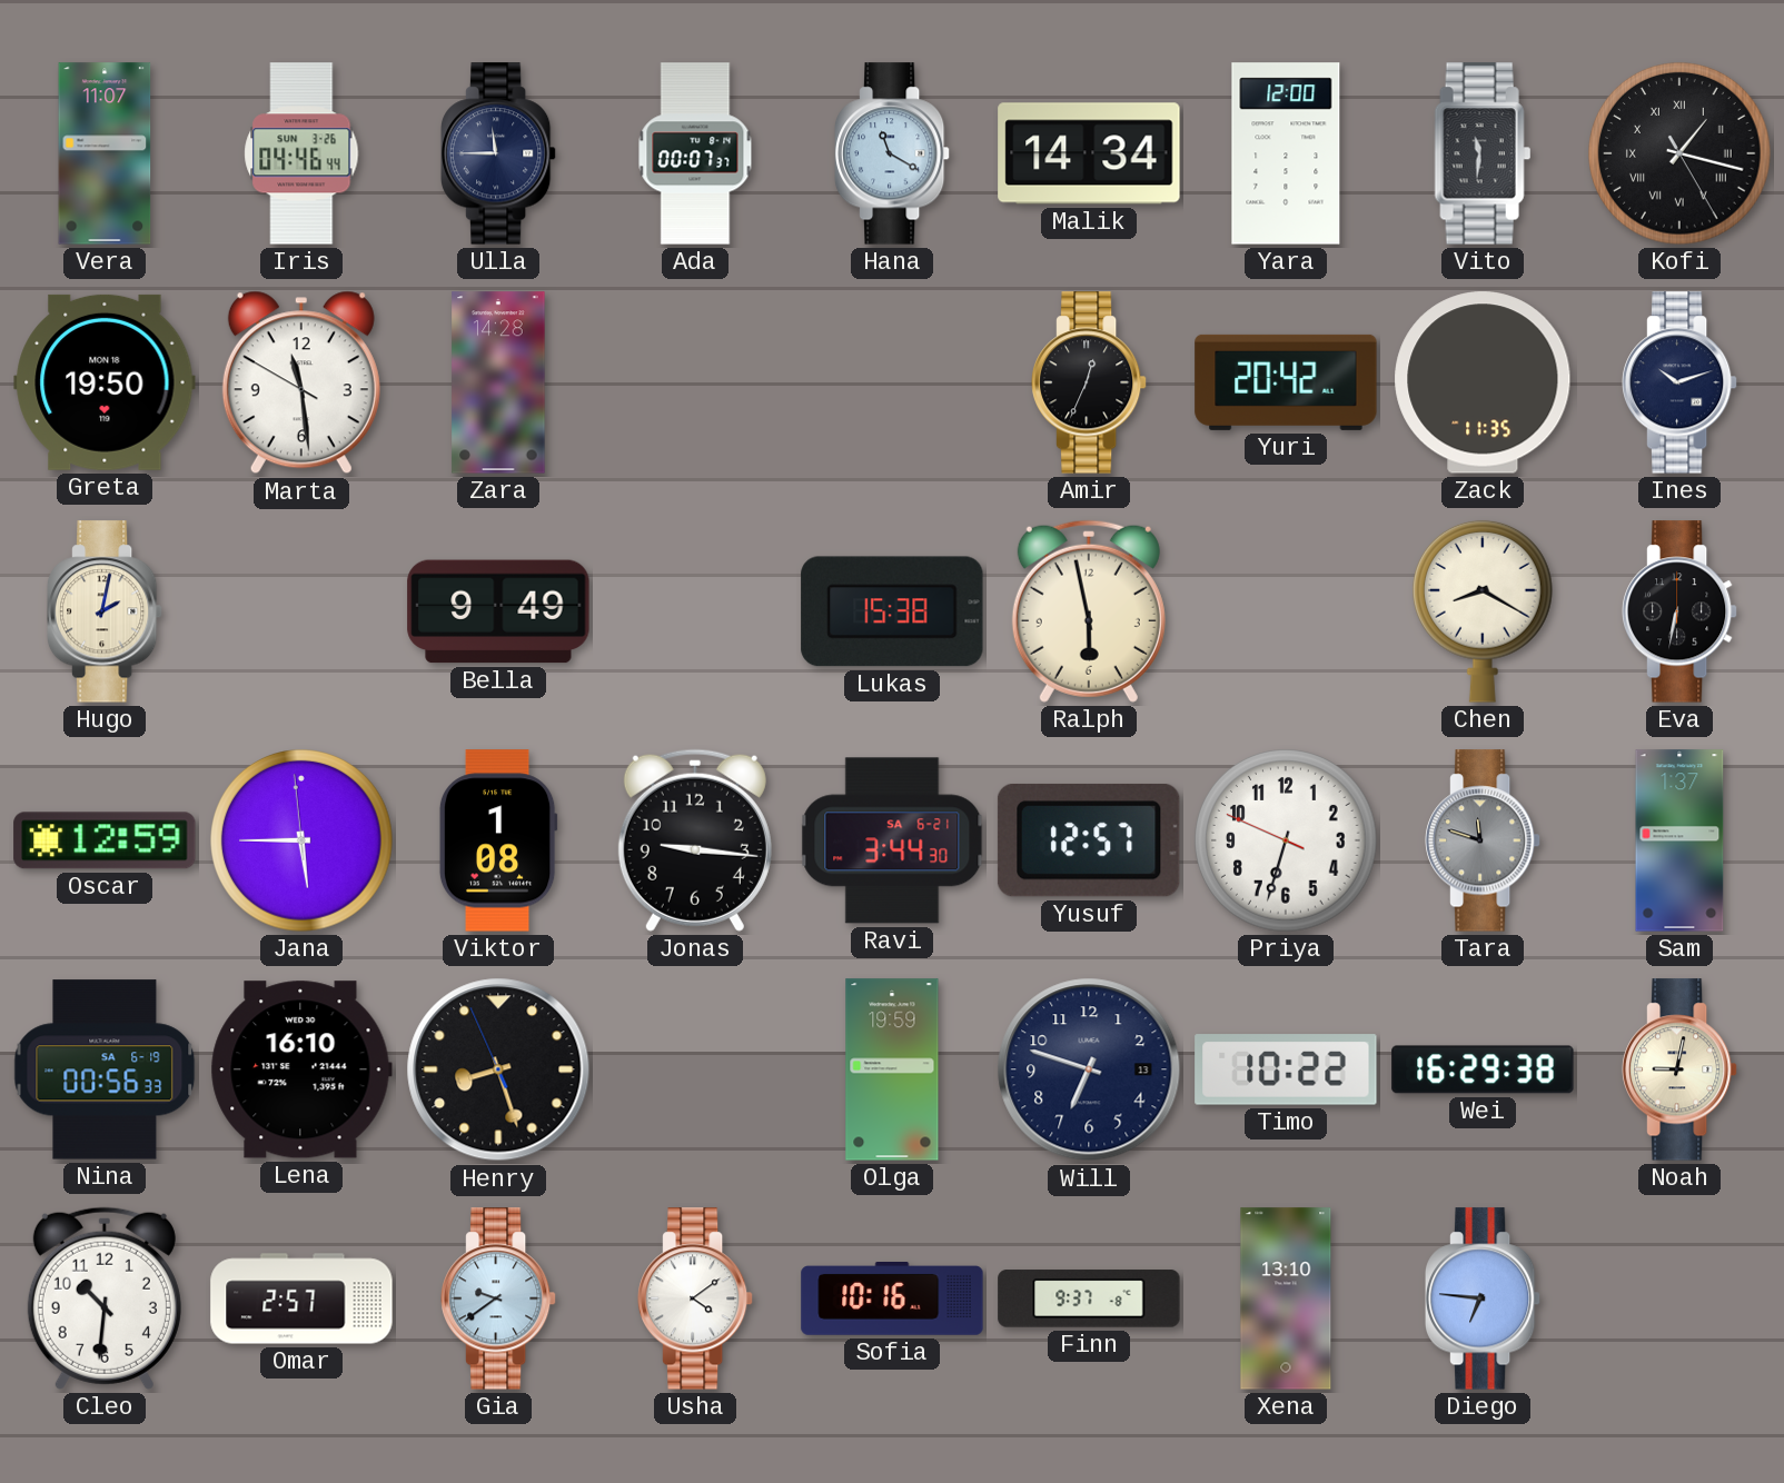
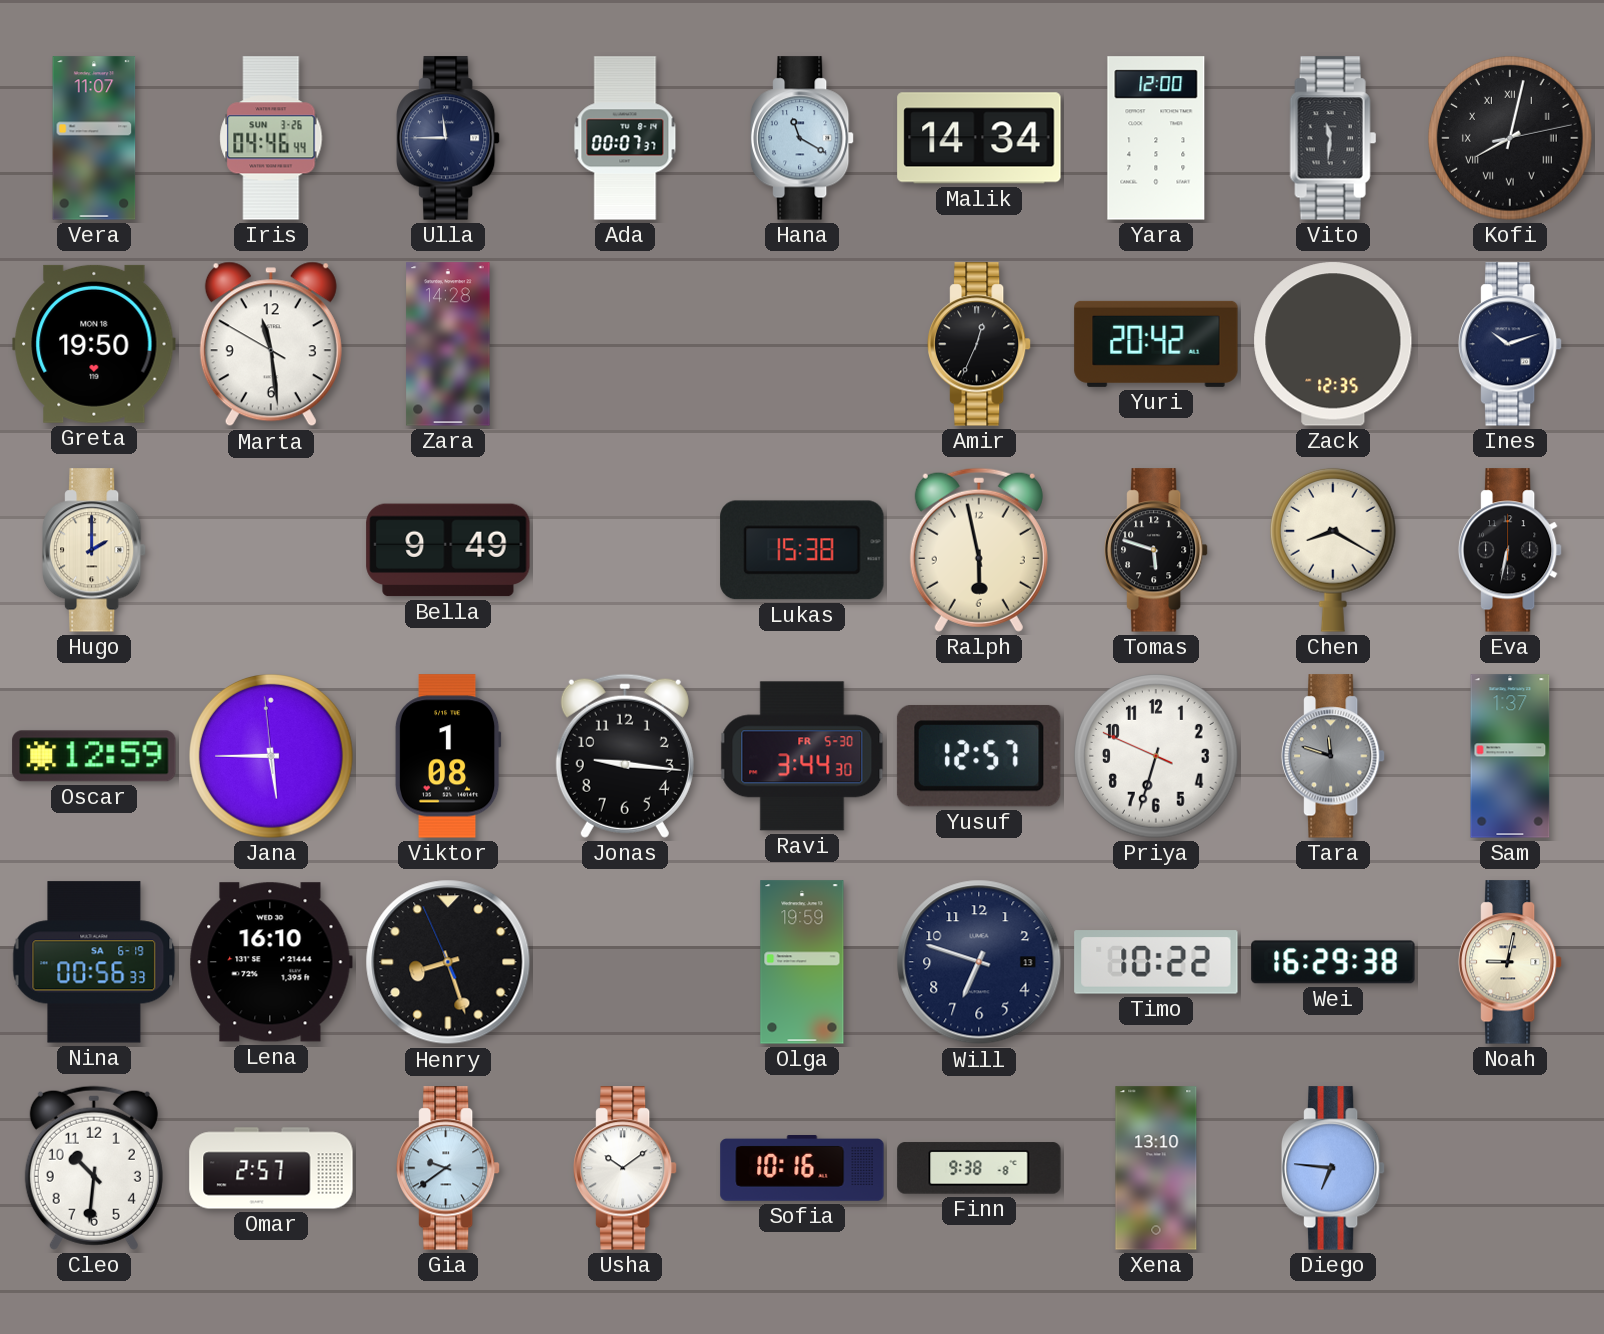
Kofi: 1:17 -> 8:02 (1510, 138)
Zack: 11:35 -> 12:35 (1333, 344)
Hugo: 2:02 -> 2:00 (94, 550)
Tomas: none -> 5:48 (1156, 550)
Ravi date: SA 6-21 -> FR 5-30 (802, 756)
Usha: 4:09 -> 10:09 (625, 1168)
Finn: 9:37 -> 9:38 (979, 1168)
